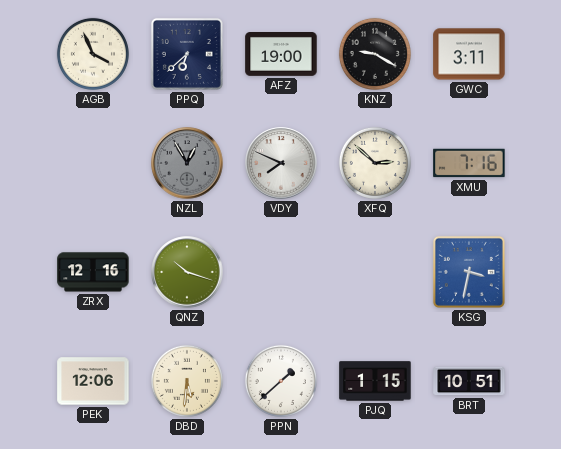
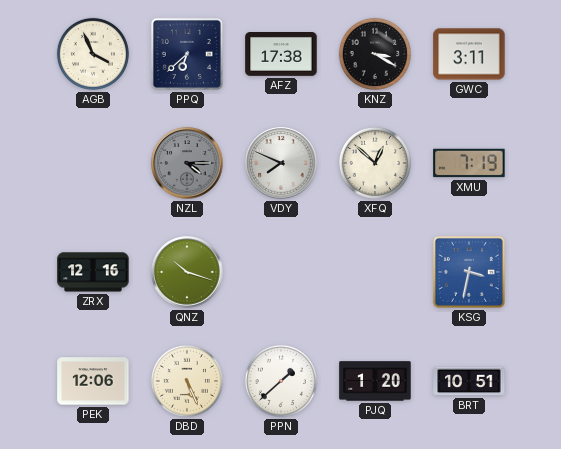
AFZ: 19:00 -> 17:38 (281, 55)
KNZ: 9:20 -> 3:20 (375, 54)
NZL: 12:55 -> 4:15 (187, 163)
XFQ: 2:52 -> 12:52 (375, 163)
XMU: 7:16 -> 7:19 (469, 163)
DBD: 5:31 -> 5:26 (187, 381)
PJQ: 1:15 -> 1:20 (375, 381)
